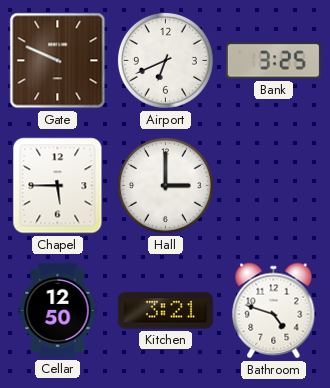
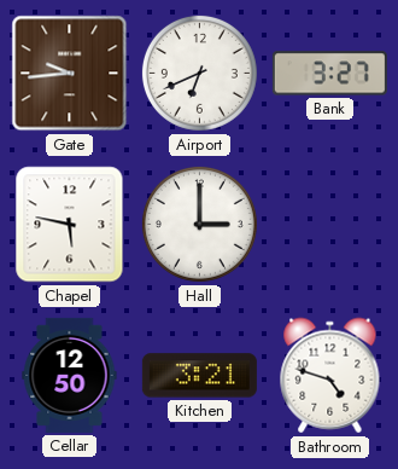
Gate: 9:49 -> 9:44 (70, 74)
Bank: 3:25 -> 3:27 (329, 74)
Chapel: 5:45 -> 5:47 (70, 225)
